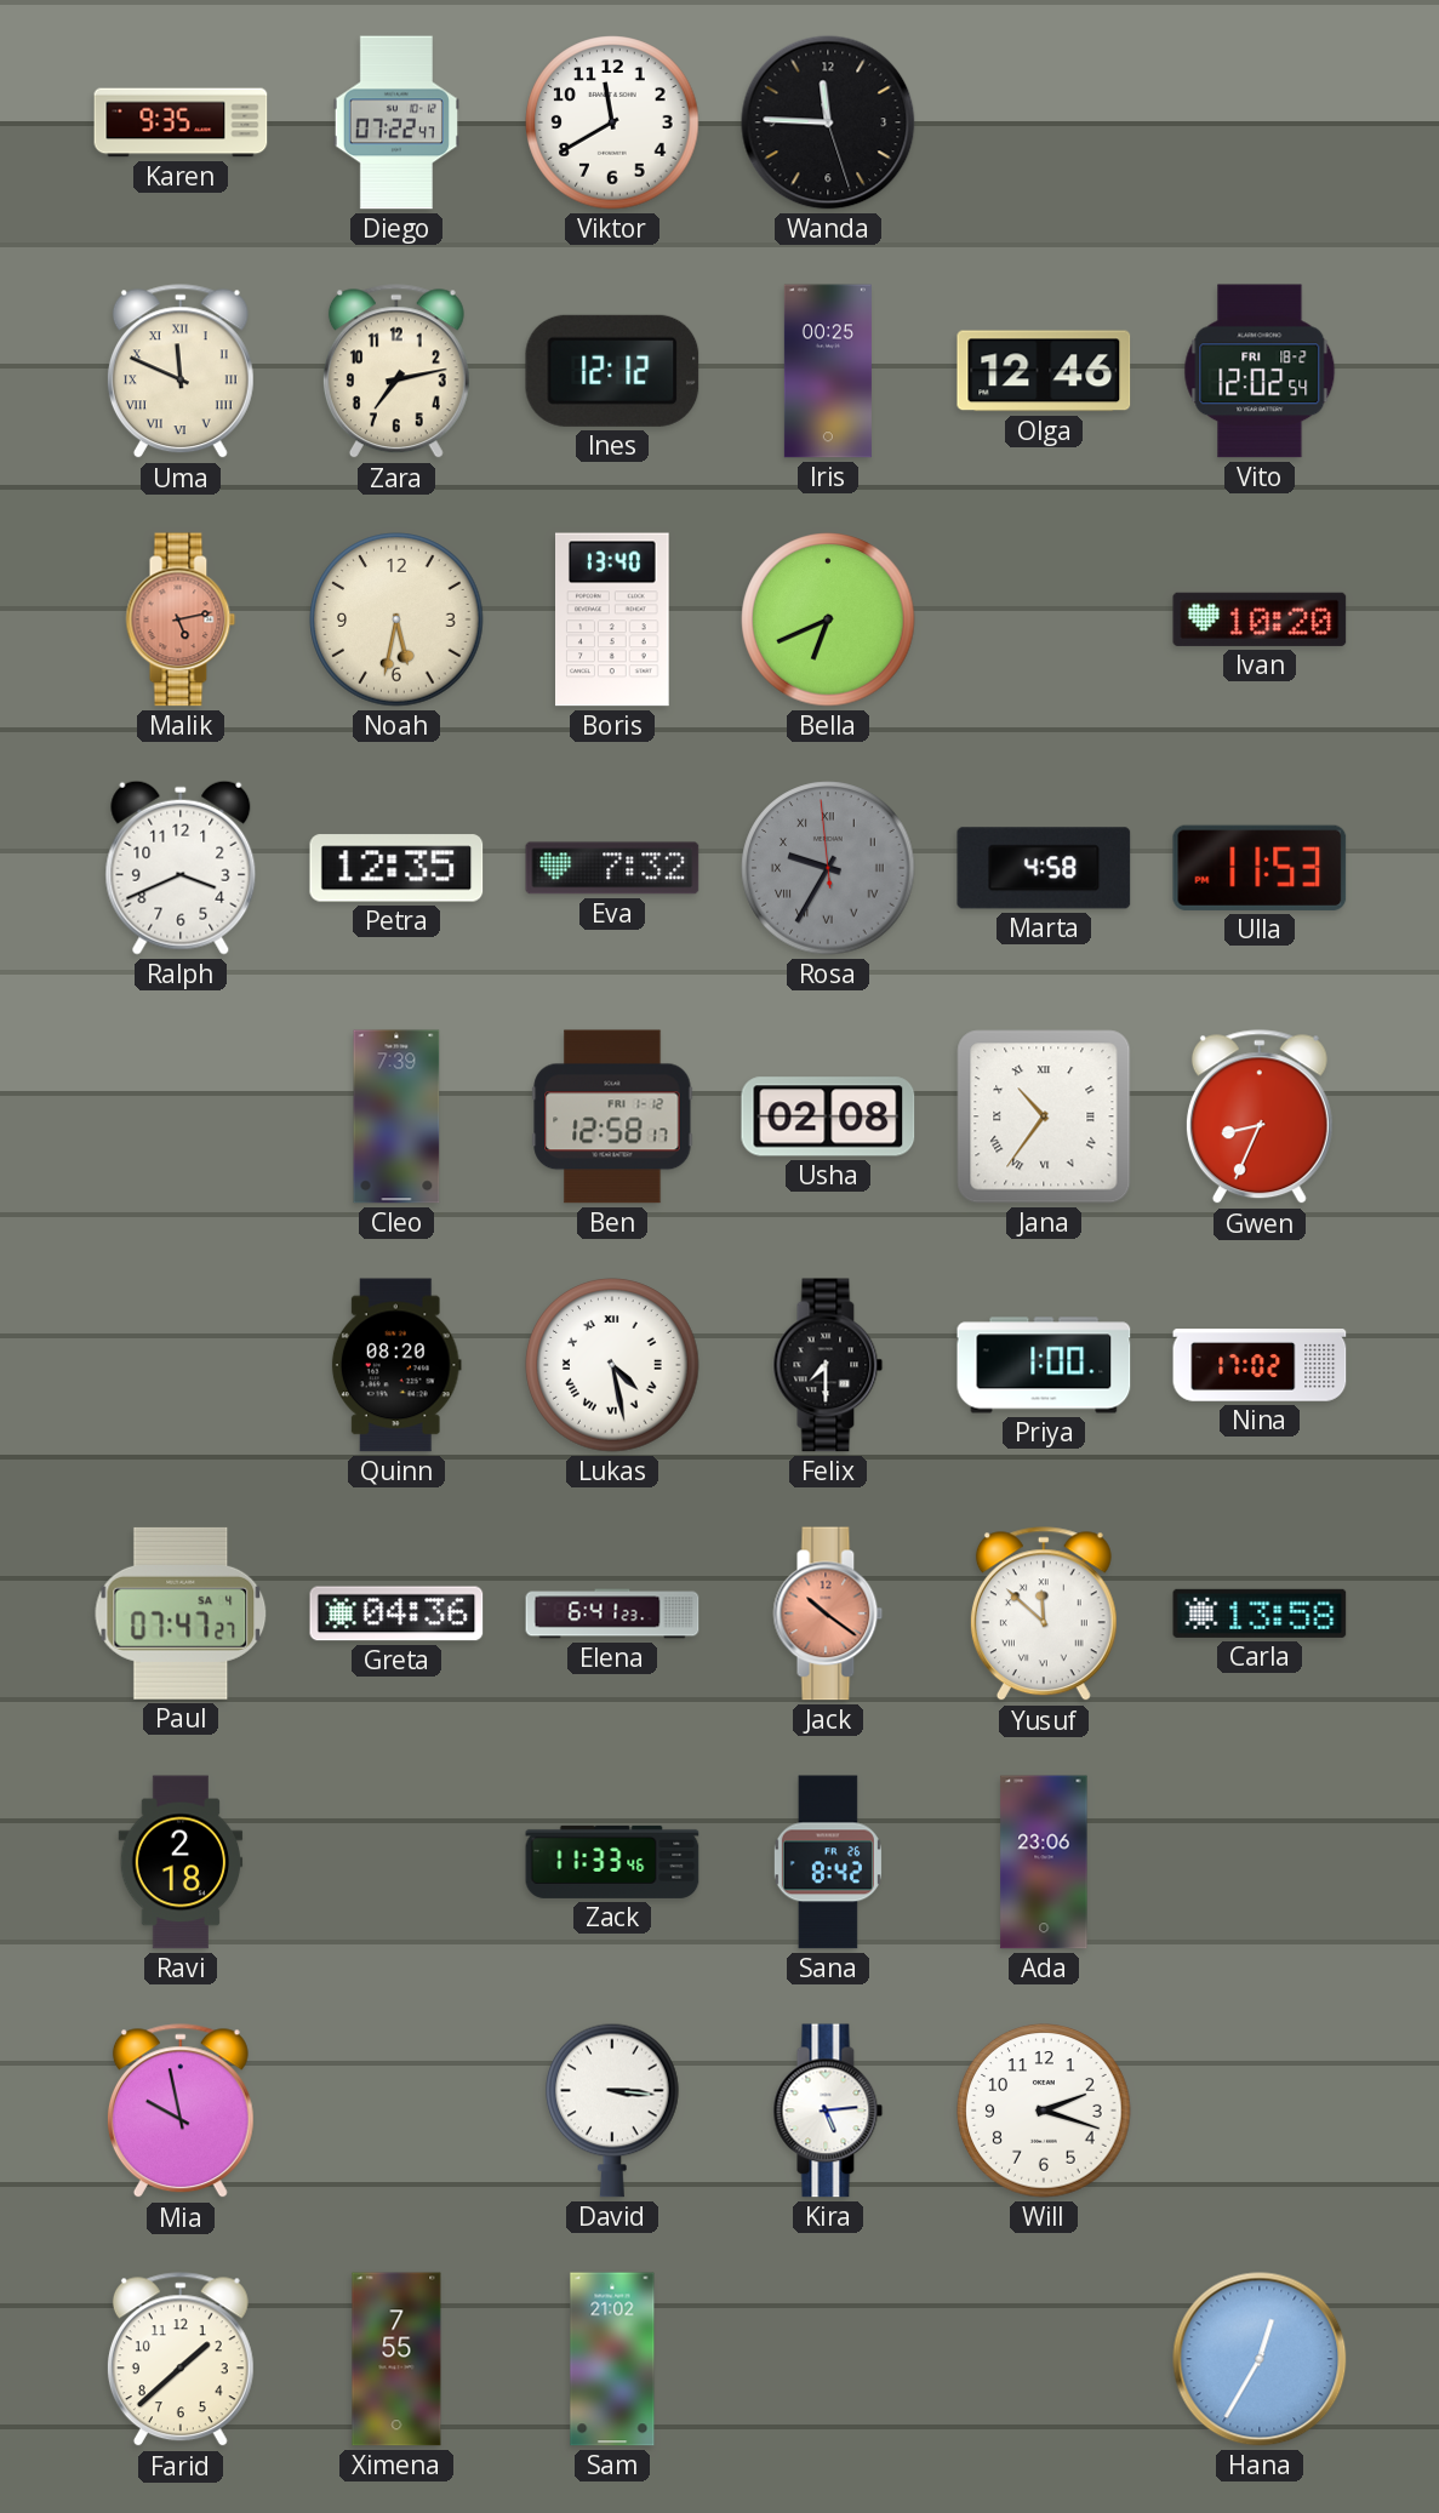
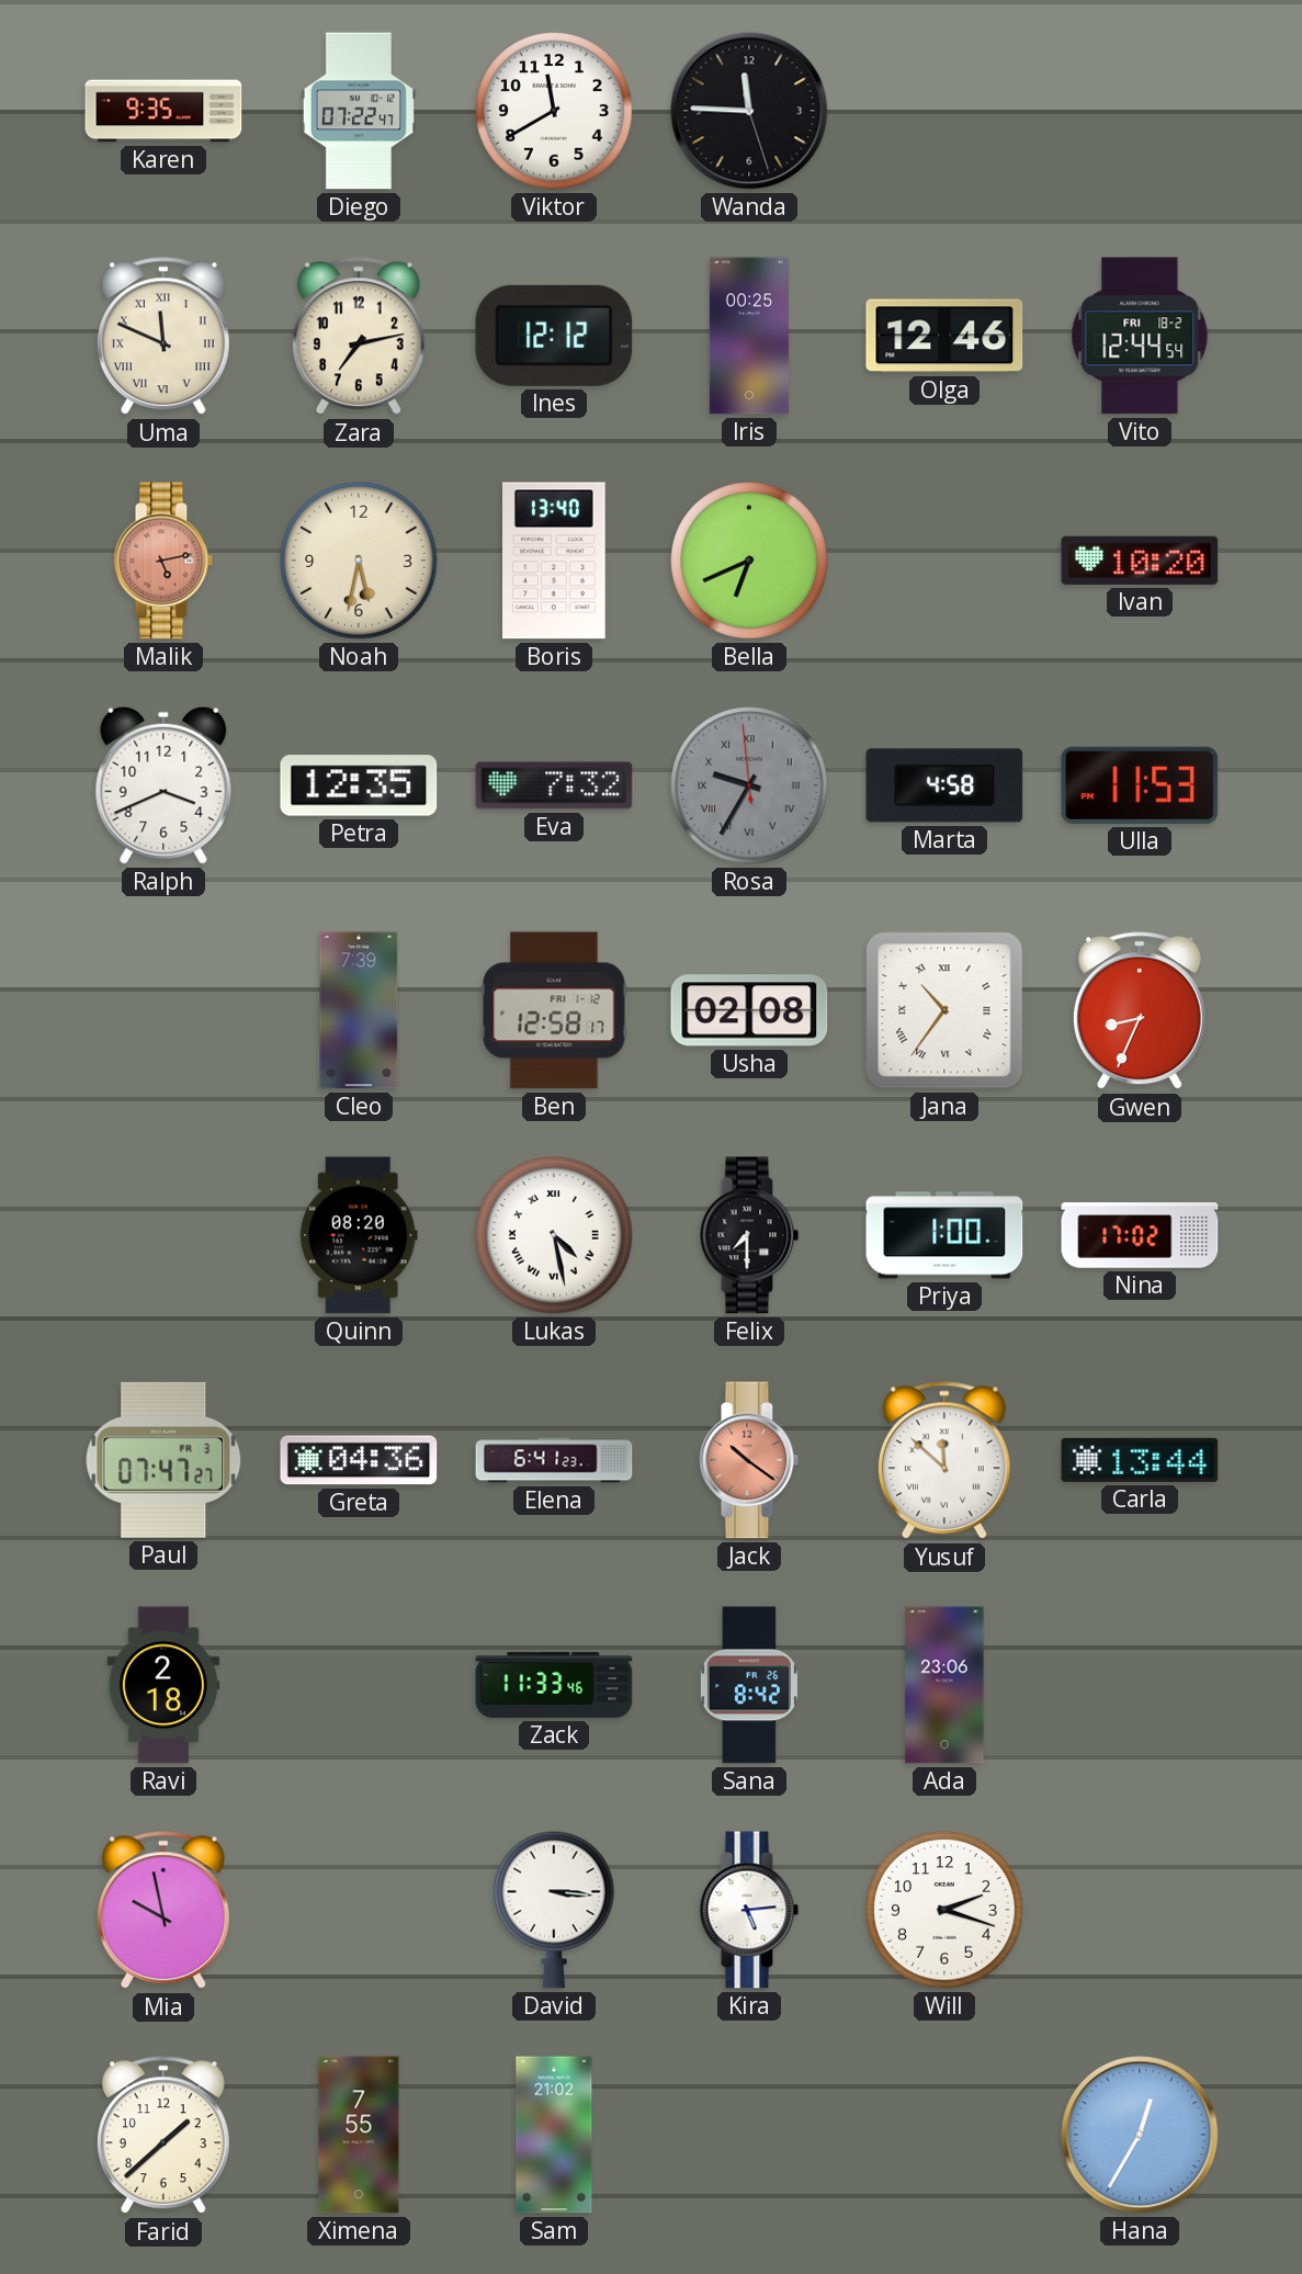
Vito: 12:02 -> 12:44 (1140, 336)
Paul date: SA 4 -> FR 3 (163, 1460)
Carla: 13:58 -> 13:44 (1140, 1460)
